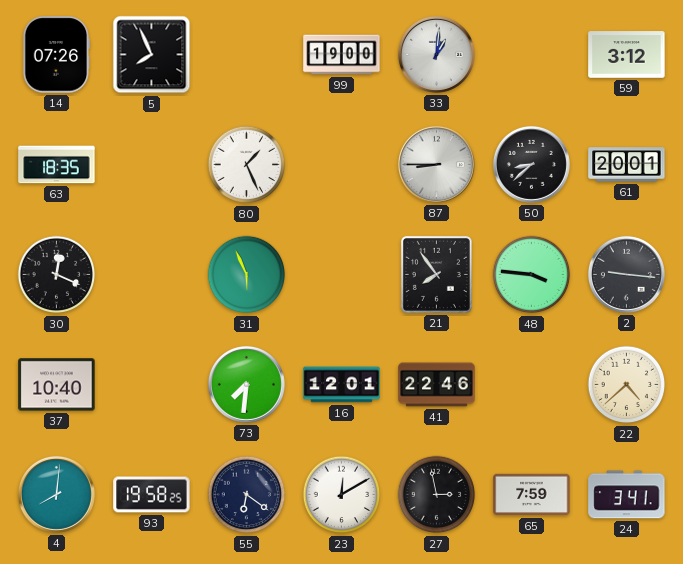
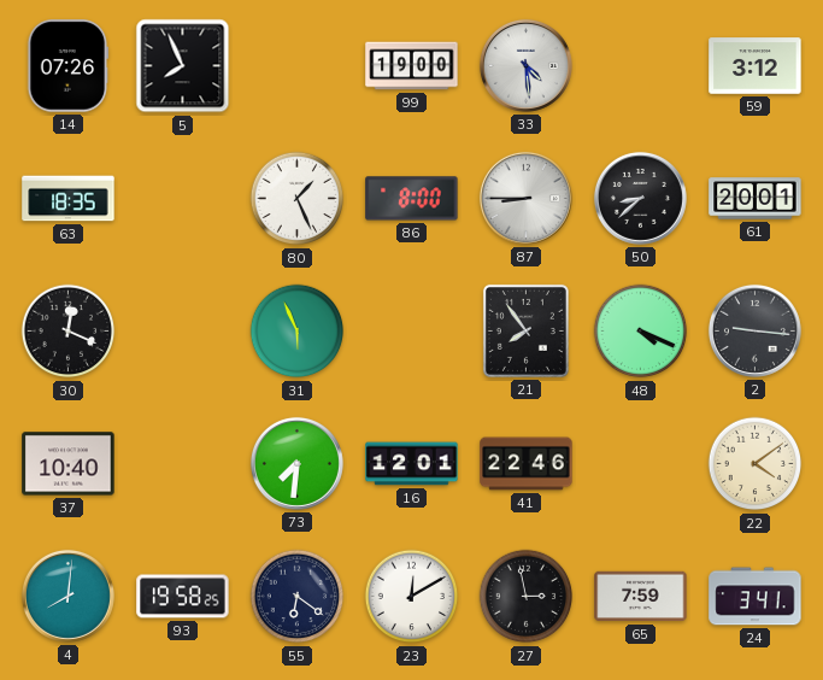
33: 1:01 -> 4:29 (525, 65)
86: none -> 8:00 (412, 199)
48: 3:46 -> 4:19 (641, 332)
22: 4:38 -> 4:09 (756, 464)
